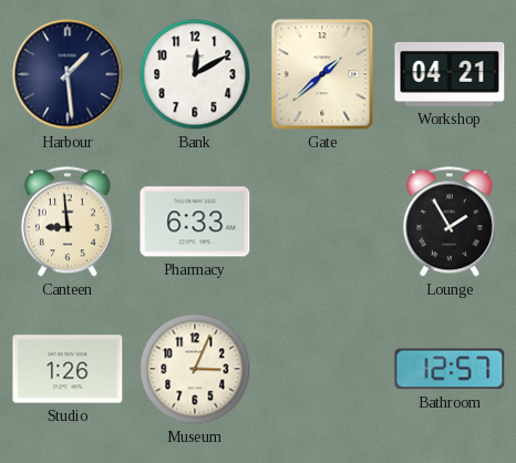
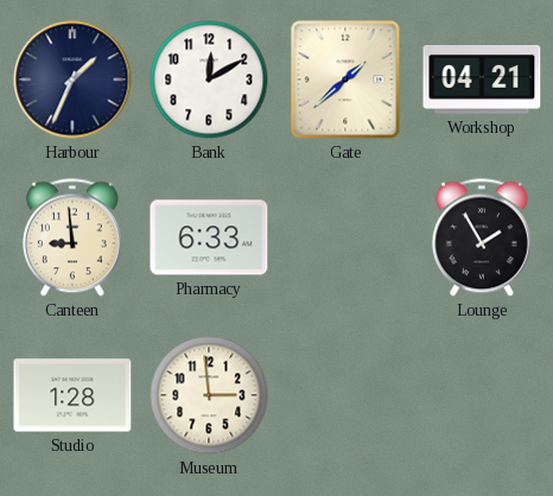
Harbour: 1:29 -> 1:34 (72, 80)
Studio: 1:26 -> 1:28 (72, 395)
Museum: 3:04 -> 2:59 (209, 395)
Bathroom: 12:57 -> none (450, 369)
